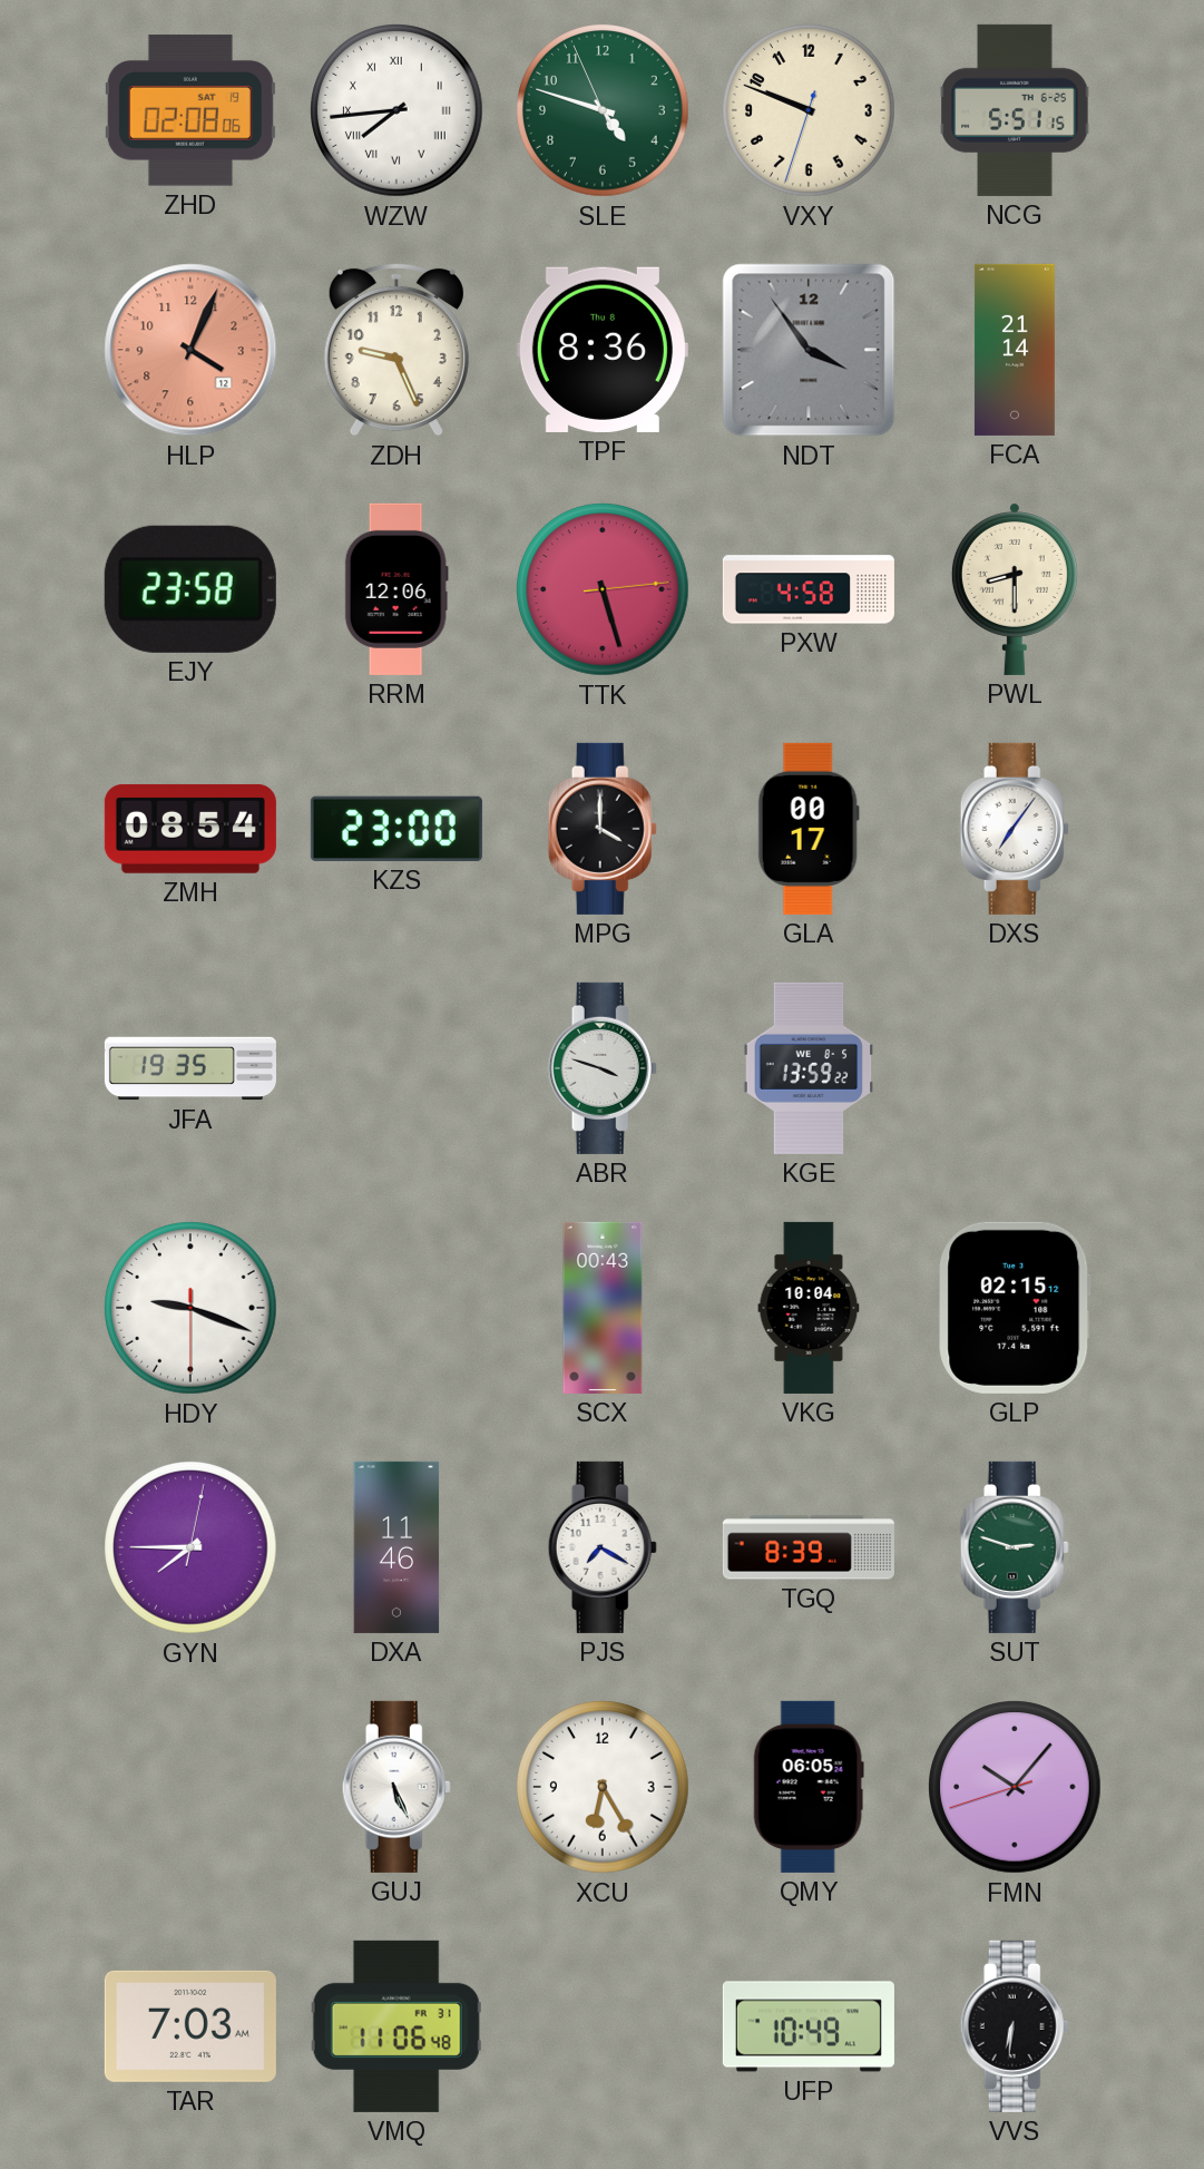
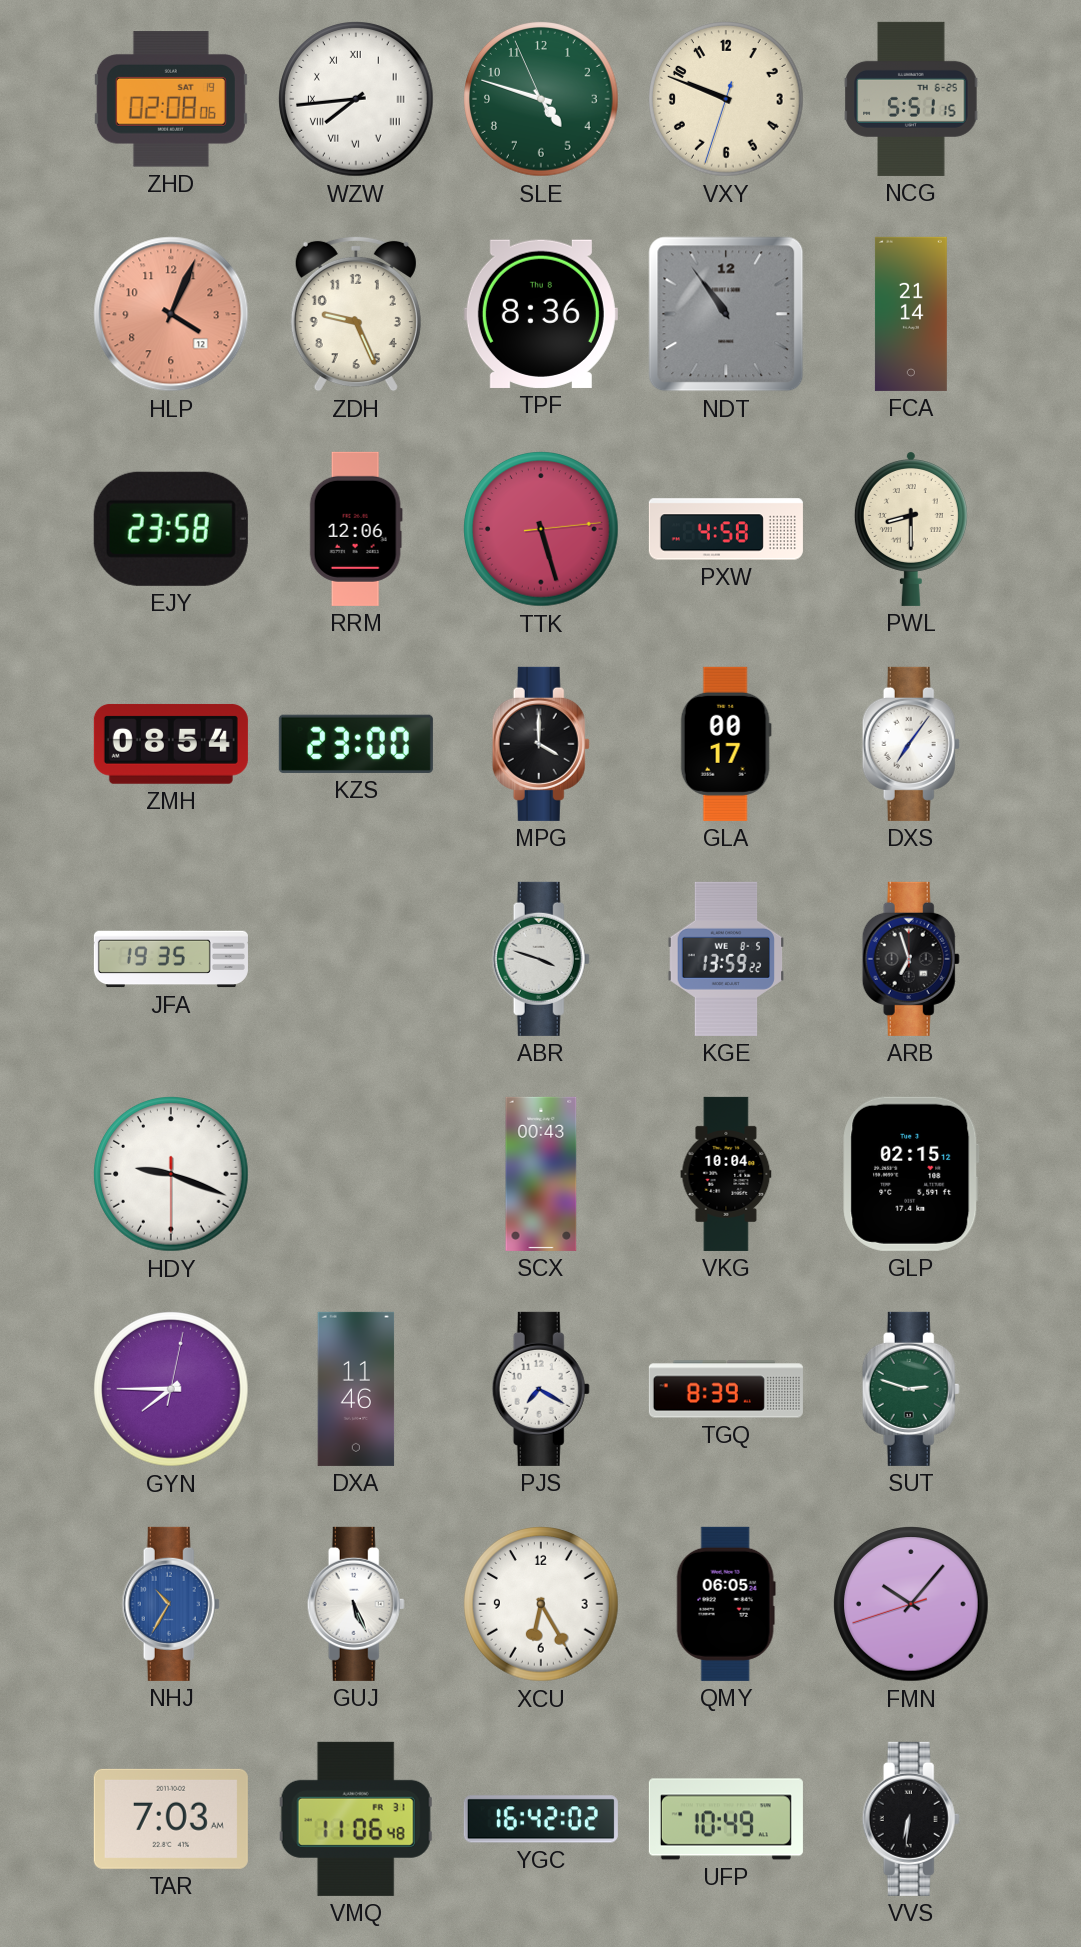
NDT: 3:54 -> 10:54 (726, 314)
ARB: none -> 6:57 (911, 959)
NHJ: none -> 10:35 (171, 1604)
YGC: none -> 16:42 (541, 1819)
